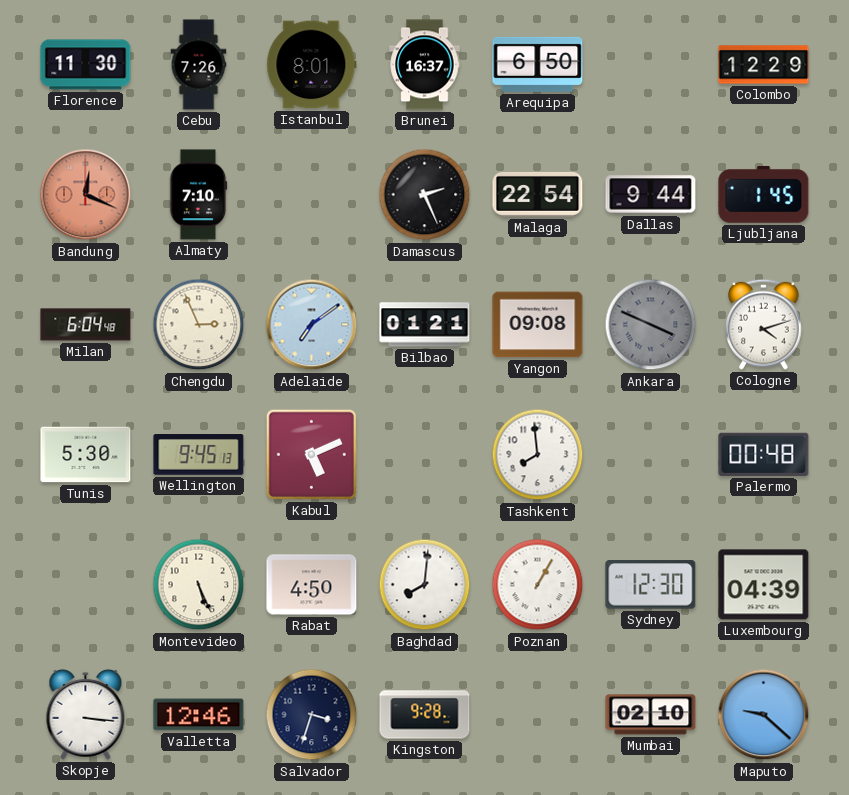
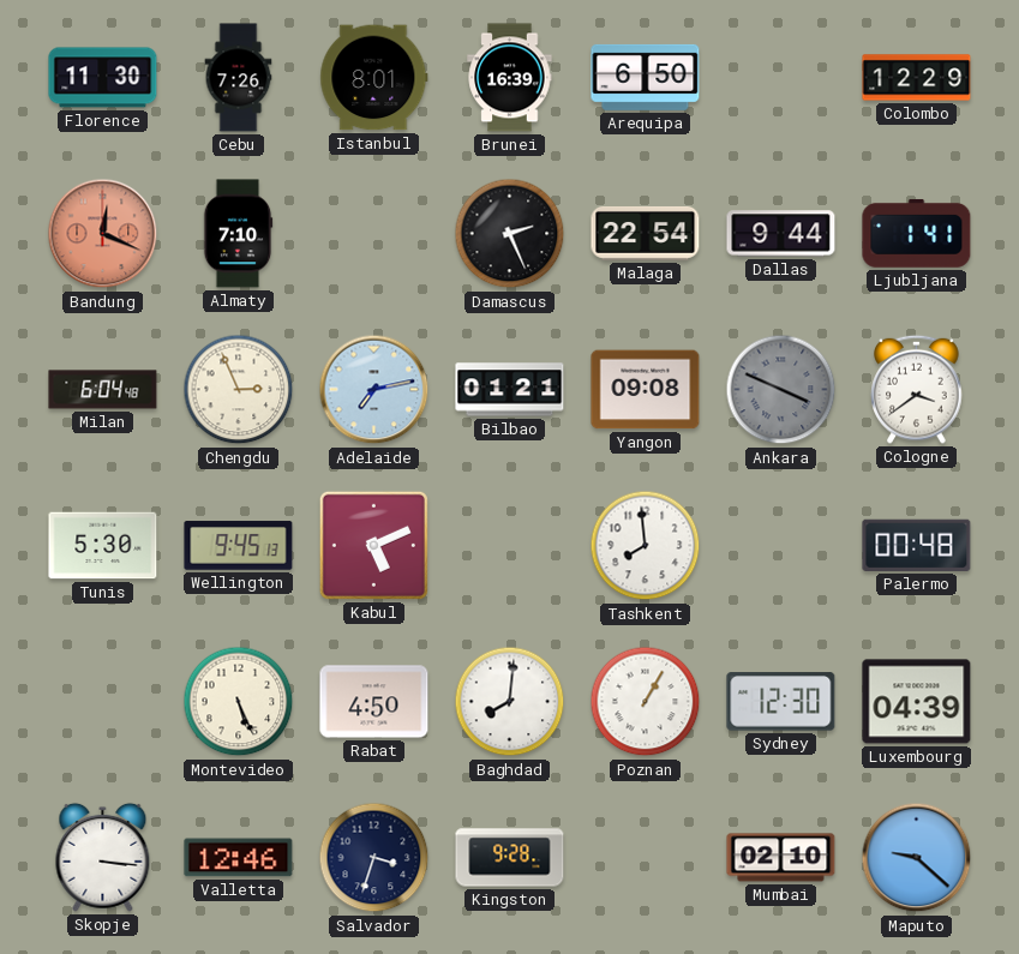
Brunei: 16:37 -> 16:39 (510, 78)
Ljubljana: 1:45 -> 1:41 (917, 234)
Adelaide: 7:09 -> 7:13 (374, 390)
Cologne: 4:12 -> 3:39 (917, 389)
